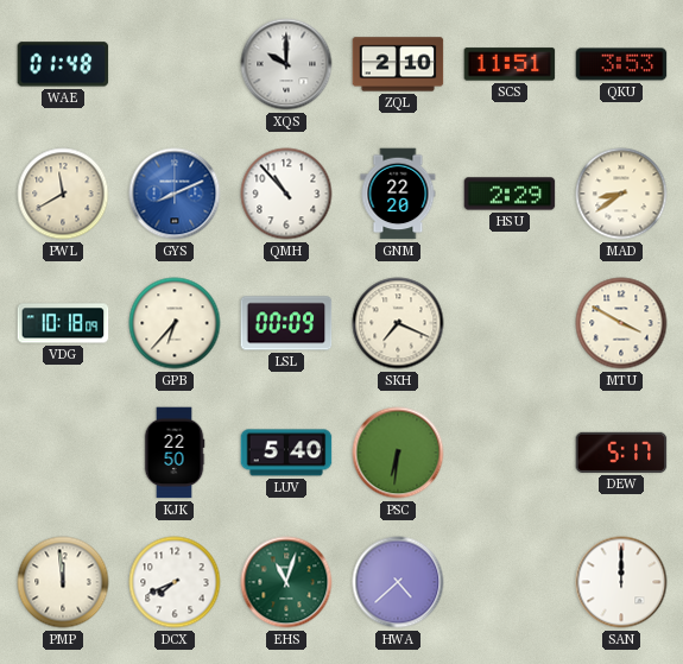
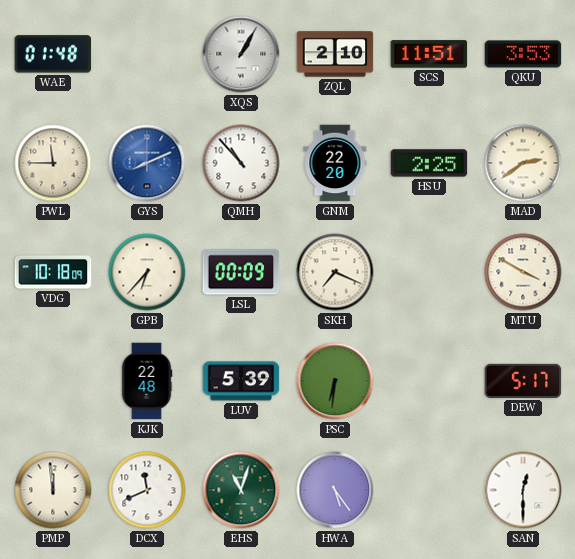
XQS: 10:00 -> 1:05 (241, 54)
PWL: 11:40 -> 11:45 (53, 163)
HSU: 2:29 -> 2:25 (429, 163)
MAD: 8:39 -> 2:39 (523, 163)
KJK: 22:50 -> 22:48 (147, 381)
LUV: 5:40 -> 5:39 (241, 381)
DCX: 7:41 -> 11:41 (147, 490)
HWA: 4:38 -> 5:24 (335, 490)
SAN: 12:00 -> 12:30 (523, 490)
